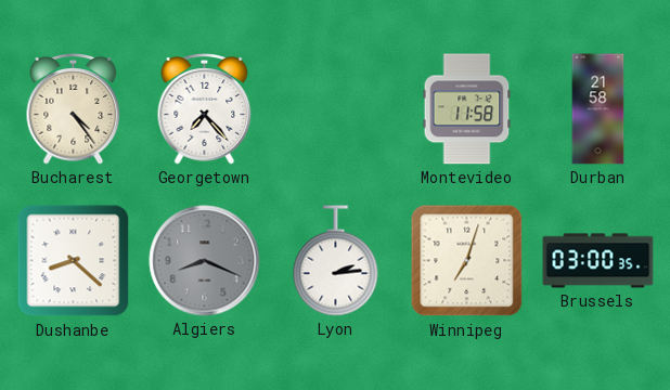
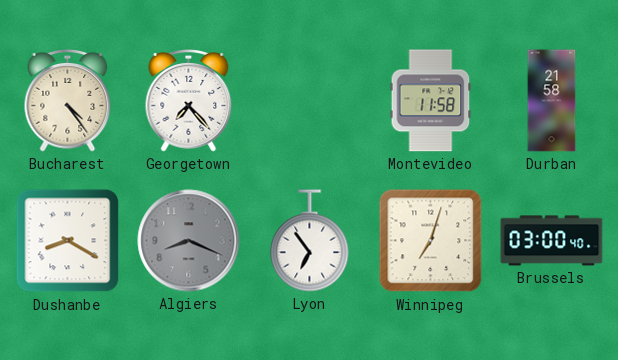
Dushanbe: 8:22 -> 8:20 (68, 241)
Lyon: 2:14 -> 6:54 (310, 241)
Brussels: 03:00:35 -> 03:00:40 (552, 241)
